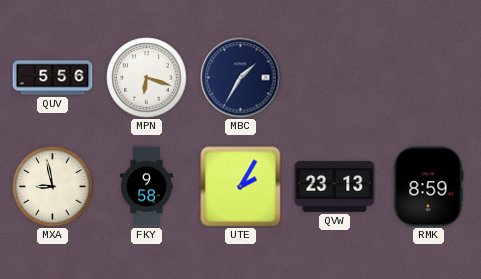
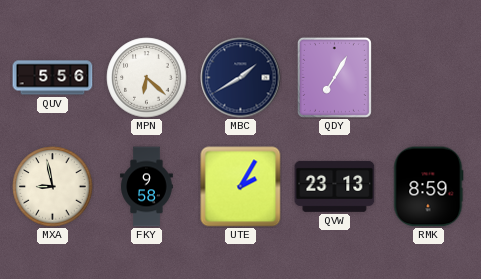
MPN: 6:18 -> 6:22 (147, 78)
MBC: 1:35 -> 1:40 (241, 78)
QDY: none -> 7:05 (334, 77)
